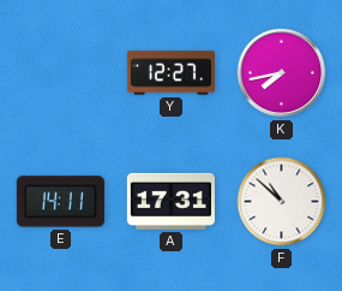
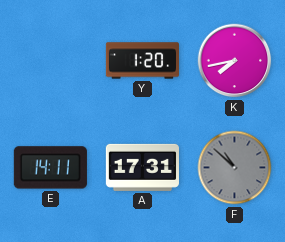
Y: 12:27 -> 1:20 (142, 61)
F dial: white -> grey (235, 168)
